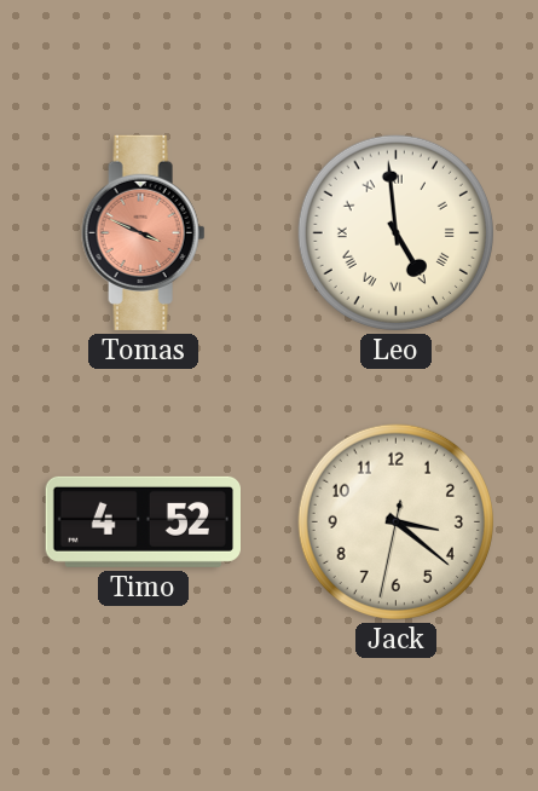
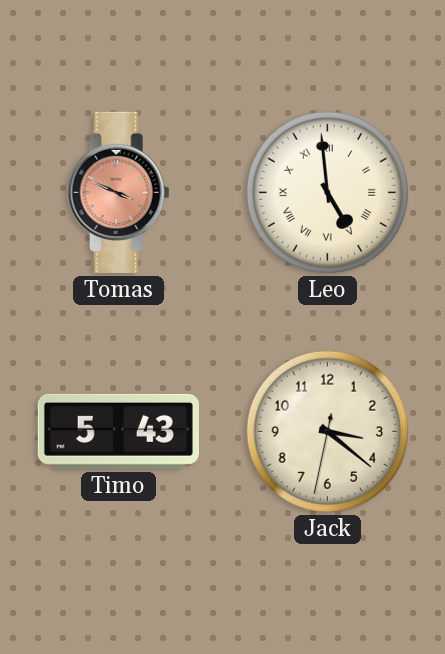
Timo: 4:52 -> 5:43 (118, 431)
